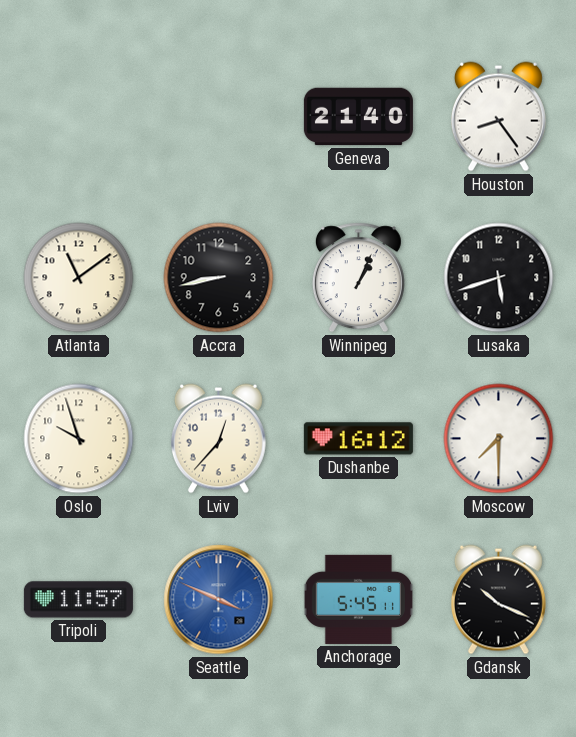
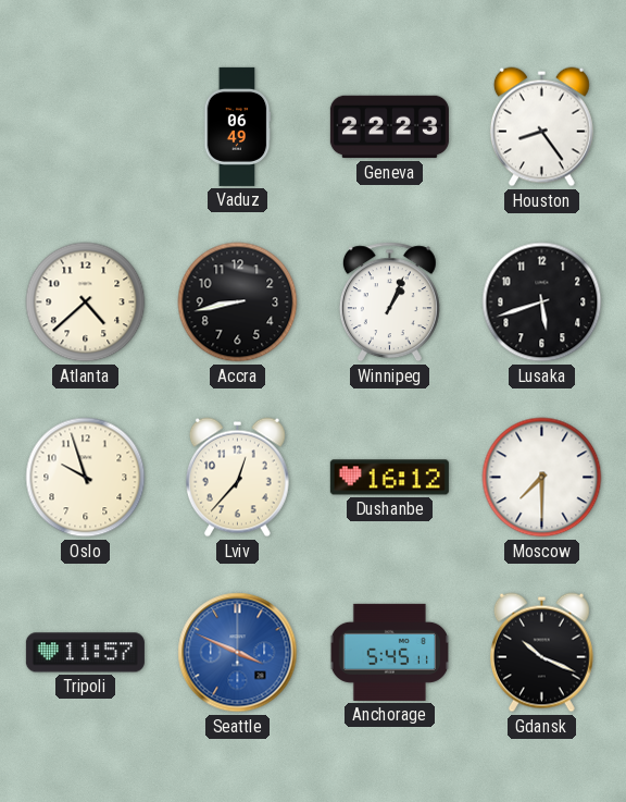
Vaduz: none -> 06:49 (237, 126)
Geneva: 21:40 -> 22:23 (389, 127)
Atlanta: 11:09 -> 4:38 (86, 303)
